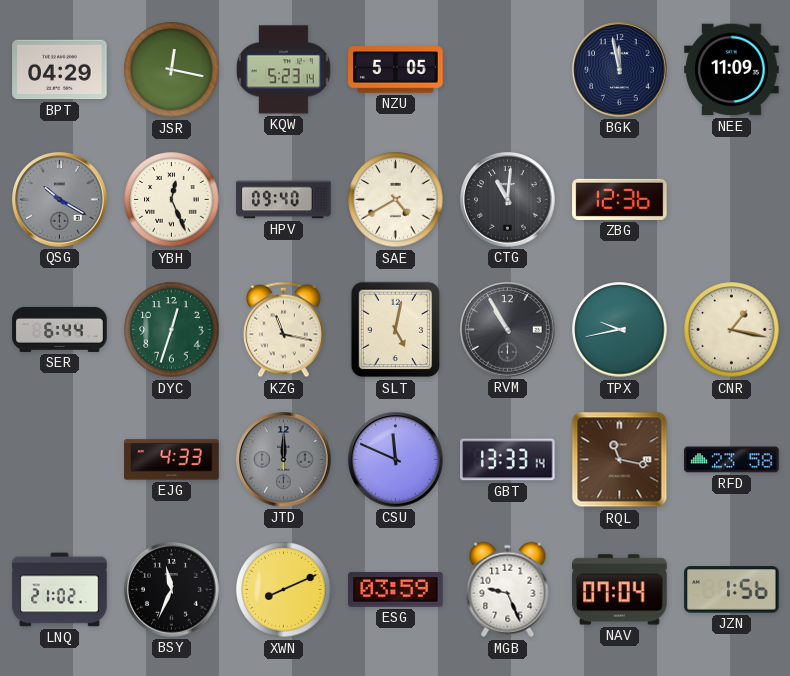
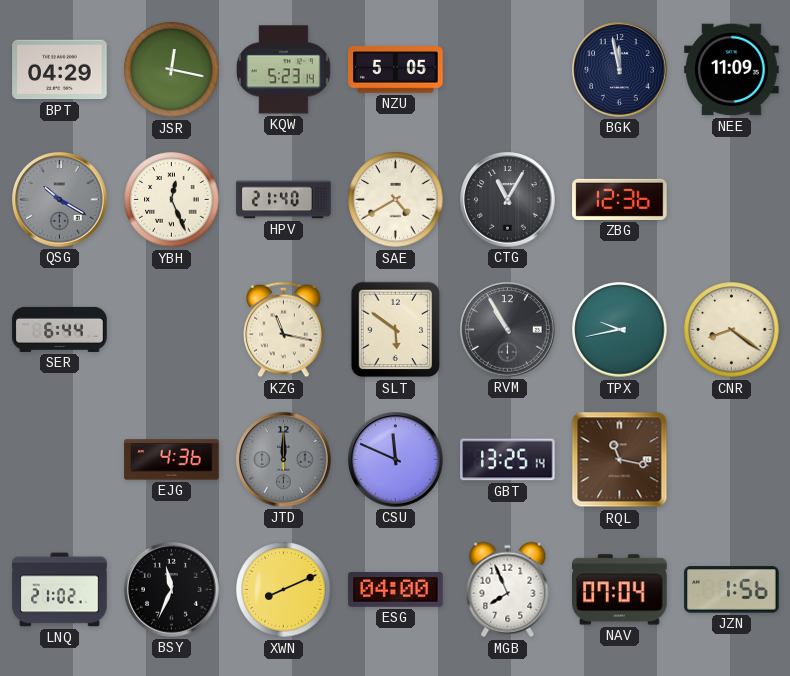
HPV: 09:40 -> 21:40 (284, 200)
CTG: 11:01 -> 11:05 (508, 200)
DYC: 12:33 -> none (172, 330)
SLT: 5:02 -> 5:51 (396, 330)
CNR: 1:17 -> 8:21 (732, 330)
EJG: 4:33 -> 4:36 (172, 460)
GBT: 13:33 -> 13:25 (508, 460)
RFD: 23:58 -> none (732, 460)
ESG: 03:59 -> 04:00 (396, 590)
MGB: 9:26 -> 7:56 (508, 590)
